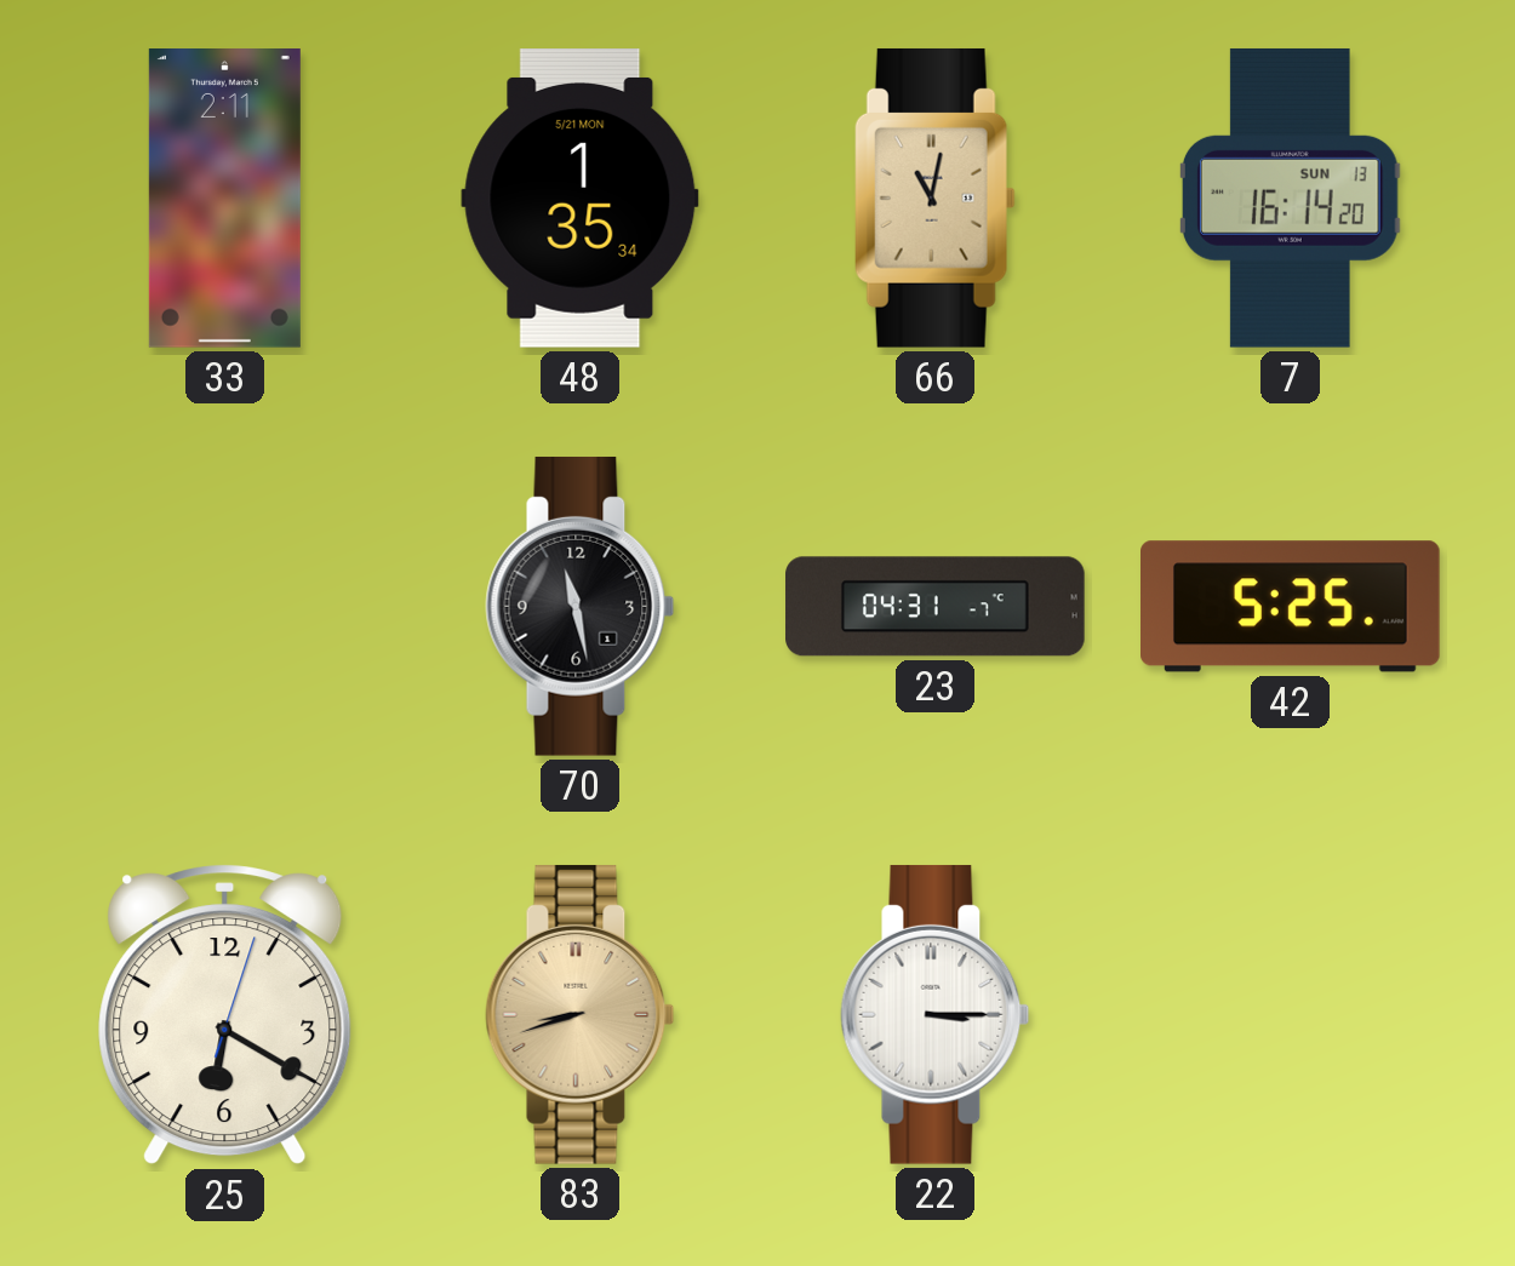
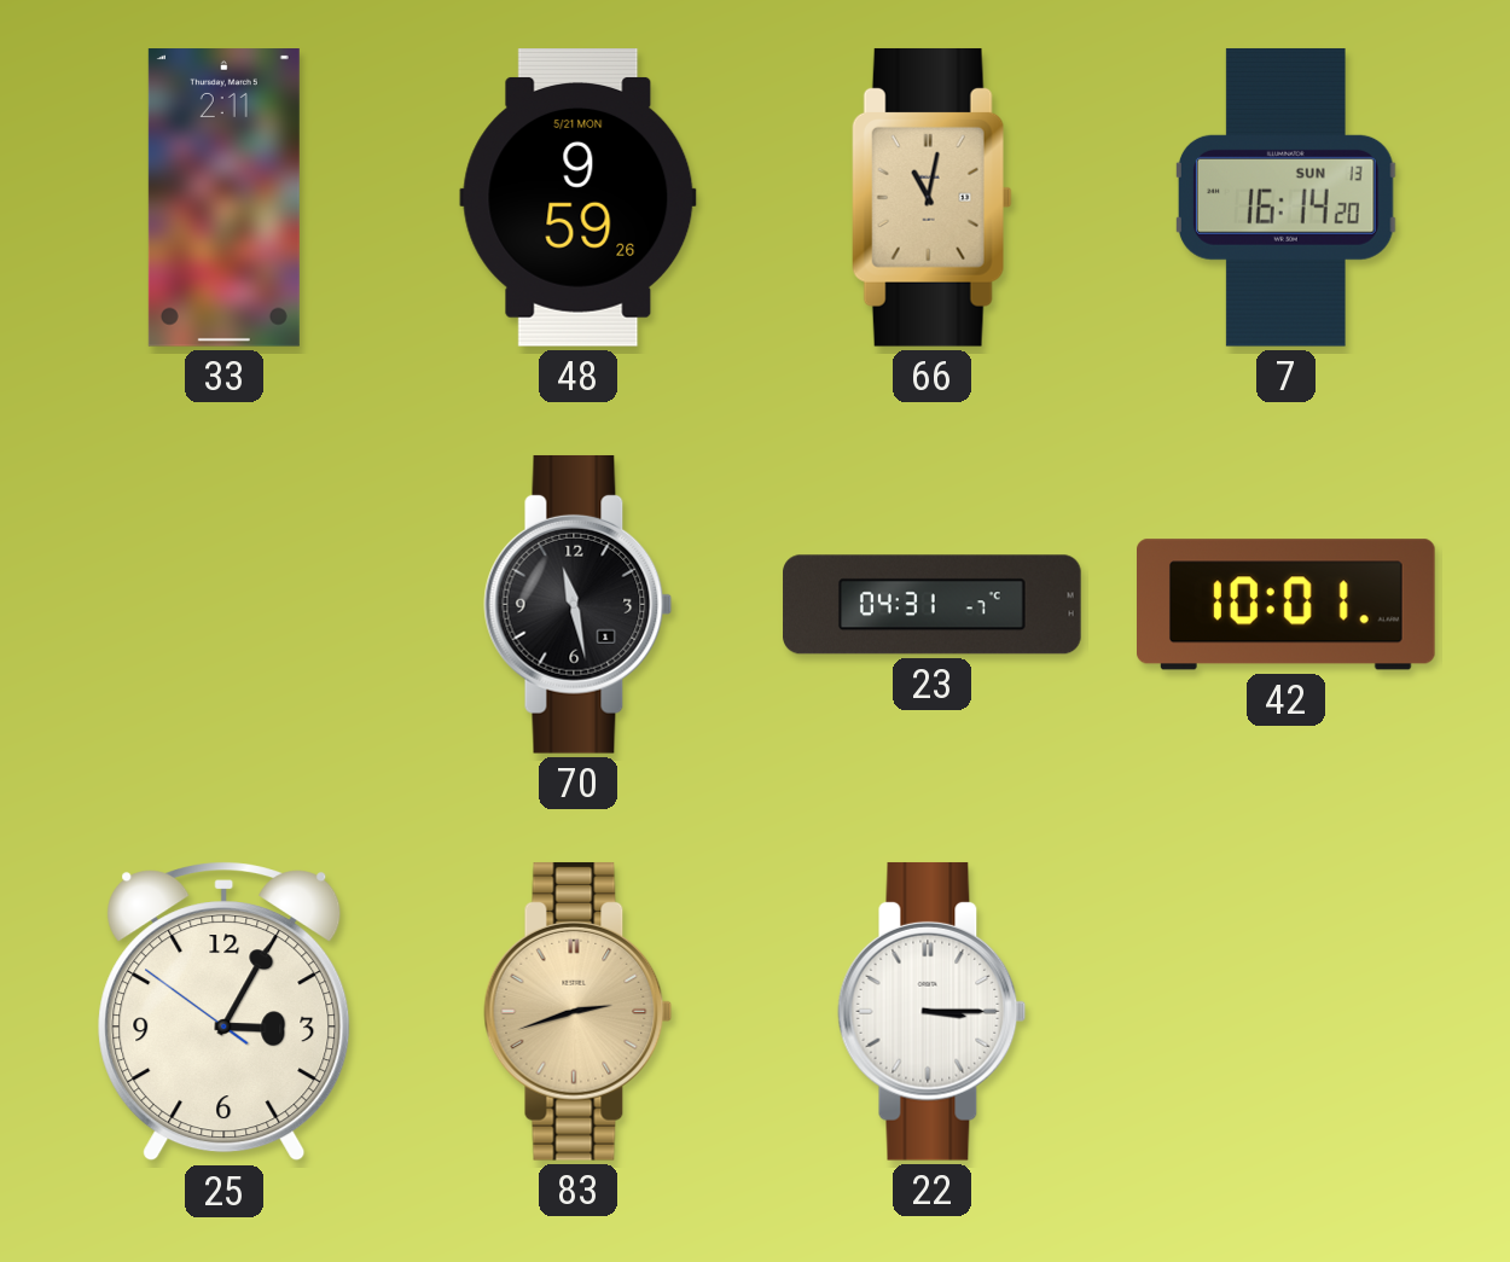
48: 1:35 -> 9:59 (579, 198)
42: 5:25 -> 10:01 (1287, 605)
25: 6:20 -> 3:04 (225, 1012)
83: 8:42 -> 2:42 (579, 1011)
